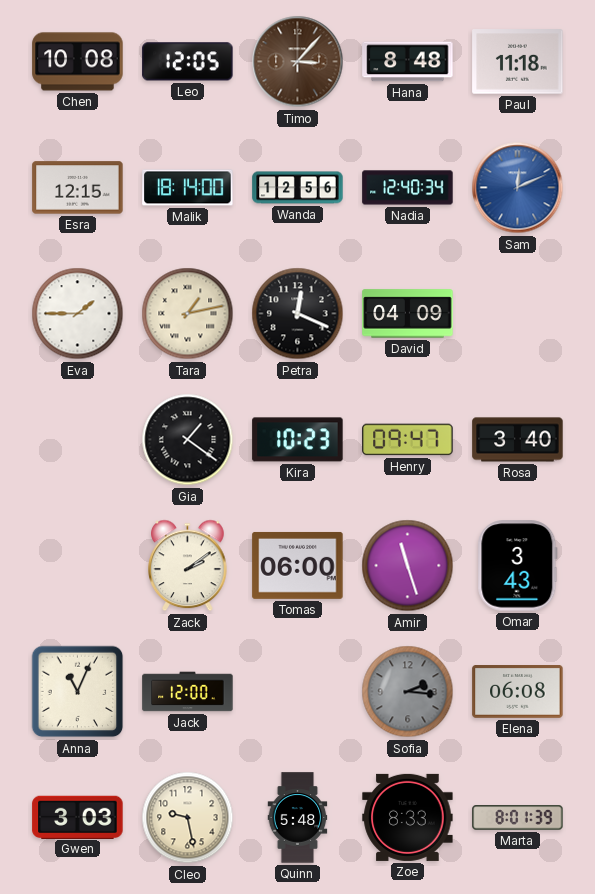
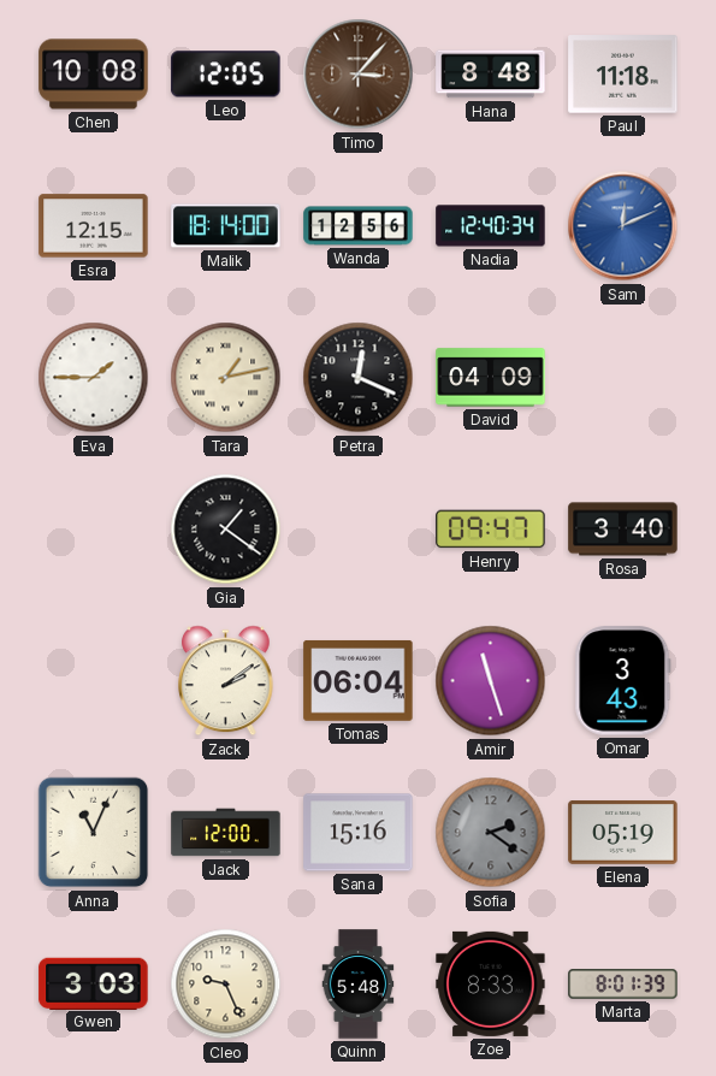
Kira: 10:23 -> none (298, 440)
Tomas: 06:00 -> 06:04 (359, 680)
Sana: none -> 15:16 (359, 833)
Sofia: 2:16 -> 2:21 (491, 833)
Elena: 06:08 -> 05:19 (623, 833)
Cleo: 9:28 -> 9:26 (226, 985)
